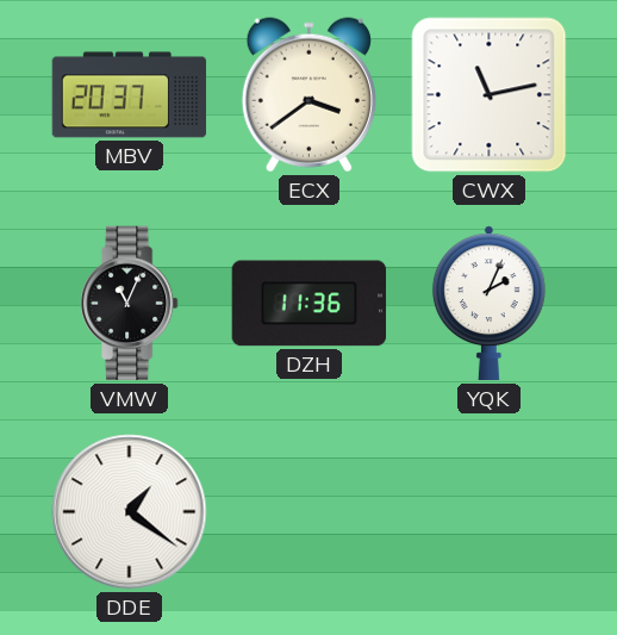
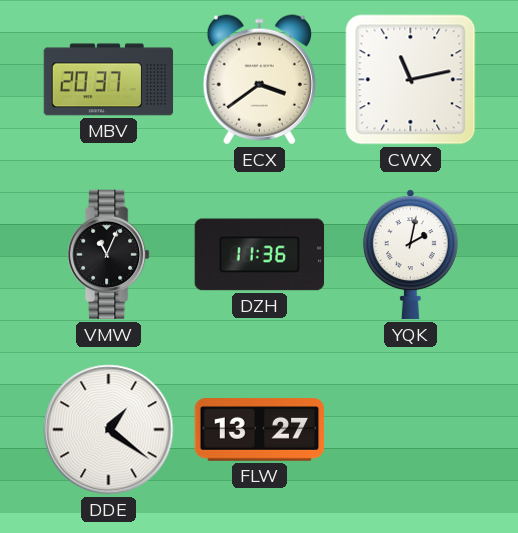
YQK: 2:04 -> 2:02 (410, 255)
FLW: none -> 13:27 (260, 430)
